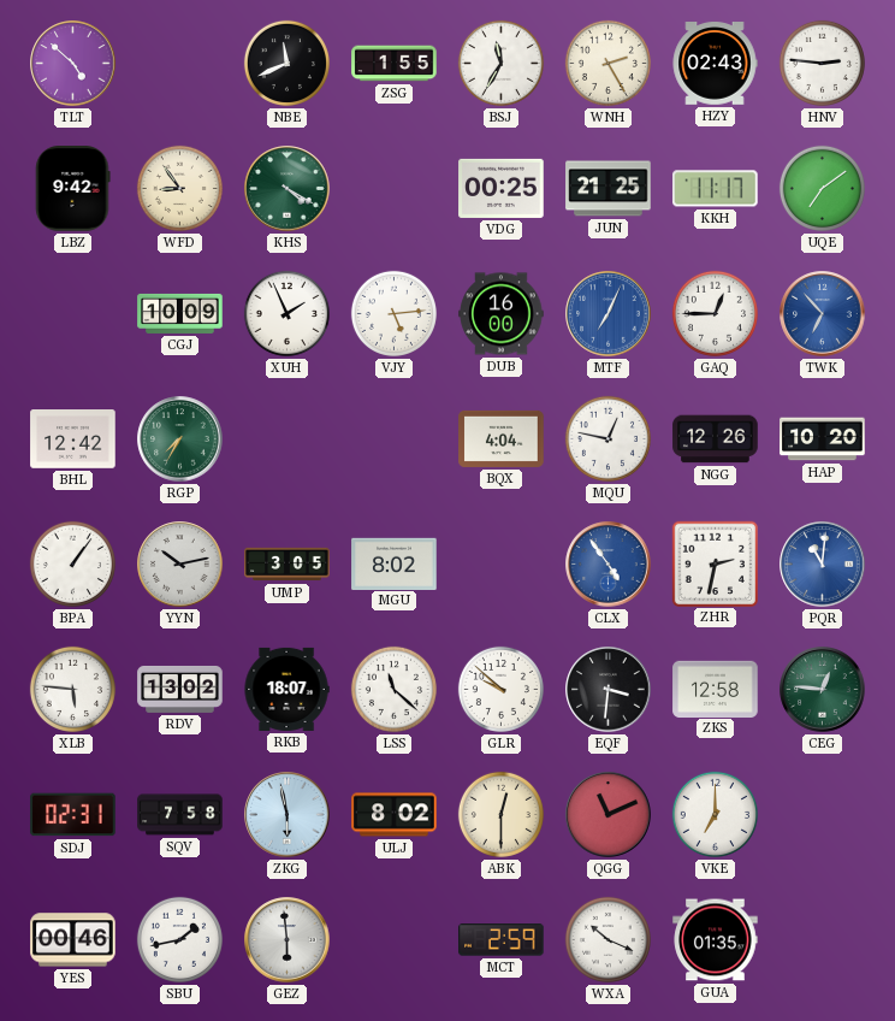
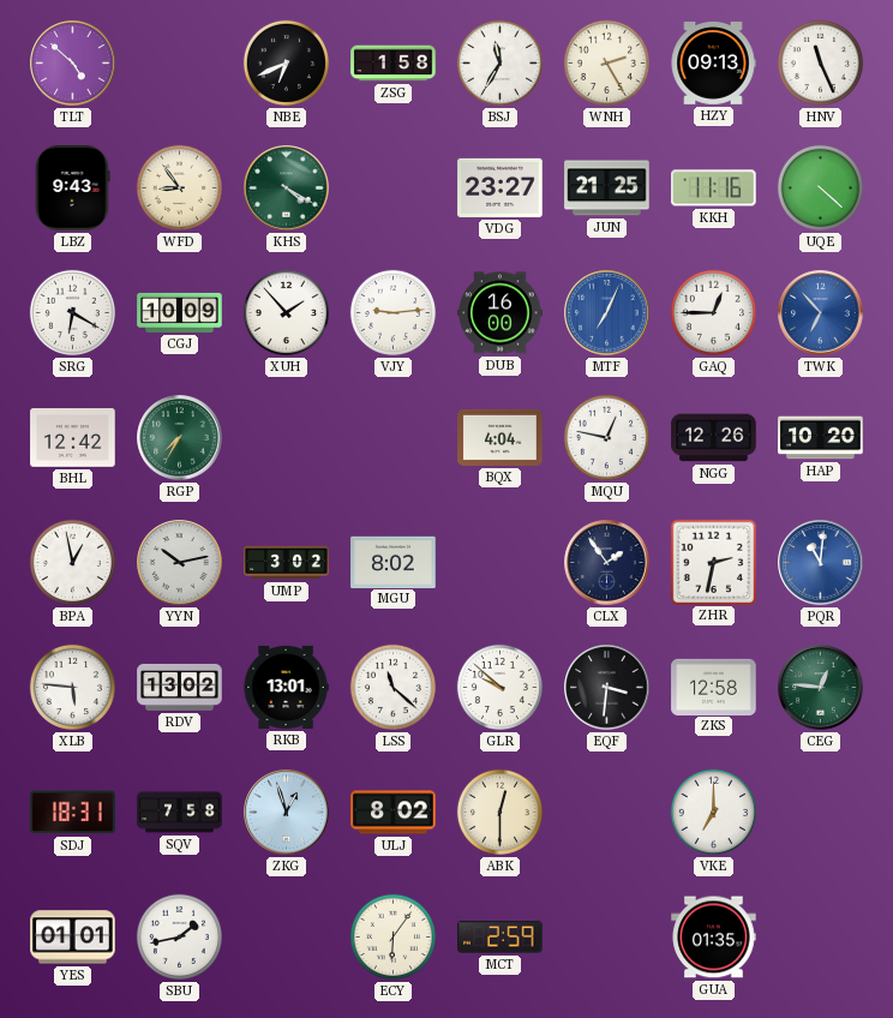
NBE: 11:41 -> 6:41 (286, 62)
ZSG: 1:55 -> 1:58 (394, 64)
HZY: 02:43 -> 09:13 (713, 64)
HNV: 2:46 -> 11:26 (820, 62)
LBZ: 9:42 -> 9:43 (73, 188)
VDG: 00:25 -> 23:27 (501, 187)
KKH: 11:17 -> 11:16 (714, 188)
UQE: 7:09 -> 4:22 (820, 187)
SRG: none -> 6:20 (72, 312)
XUH: 1:56 -> 1:53 (286, 312)
VJY: 5:14 -> 9:14 (392, 312)
BPA: 1:06 -> 12:58 (72, 562)
UMP: 3:05 -> 3:02 (287, 563)
CLX: 4:54 -> 1:54 (607, 563)
CLX dial: blue -> navy (607, 563)
RKB: 18:07 -> 13:01 (286, 687)
SDJ: 02:31 -> 18:31 (73, 813)
ZKG: 5:58 -> 12:57 (287, 813)
QGG: 11:11 -> none (609, 815)
YES: 00:46 -> 01:01 (73, 938)
GEZ: 5:59 -> none (288, 940)
ECY: none -> 6:06 (392, 936)
WXA: 10:19 -> none (607, 939)
